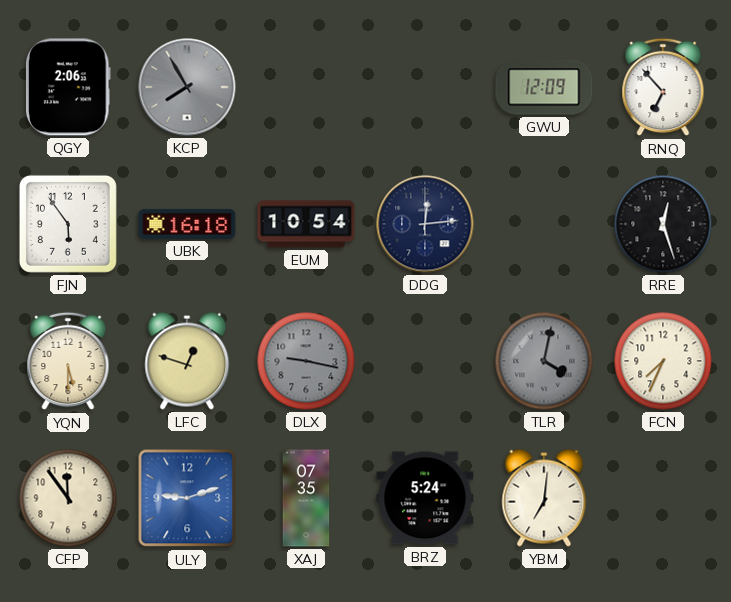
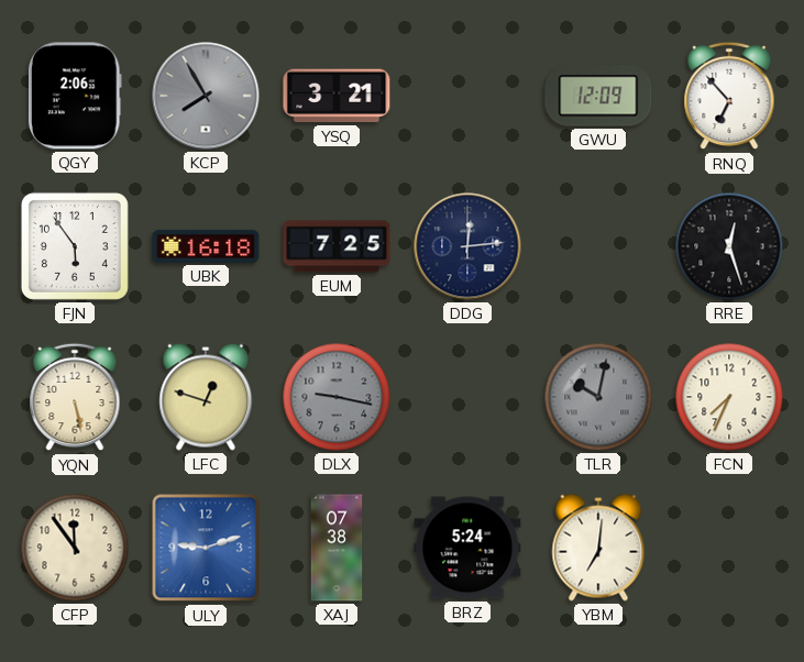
YSQ: none -> 3:21 (337, 96)
EUM: 10:54 -> 7:25 (337, 246)
YQN: 5:30 -> 5:28 (75, 397)
TLR: 4:02 -> 10:02 (598, 397)
XAJ: 07:35 -> 07:38 (337, 548)
